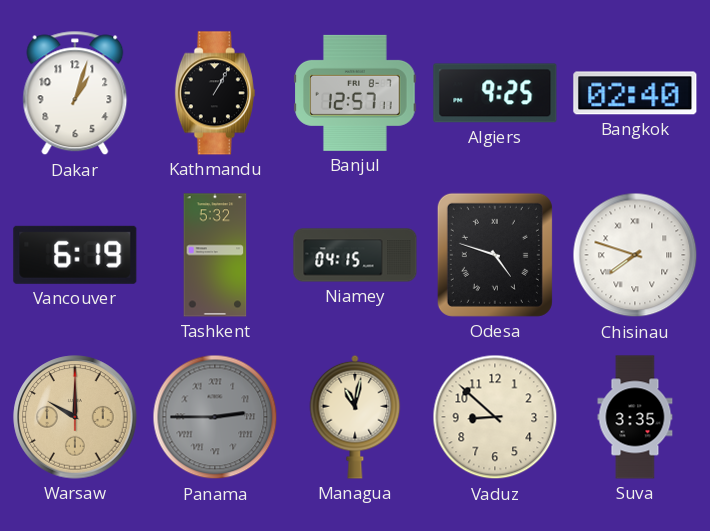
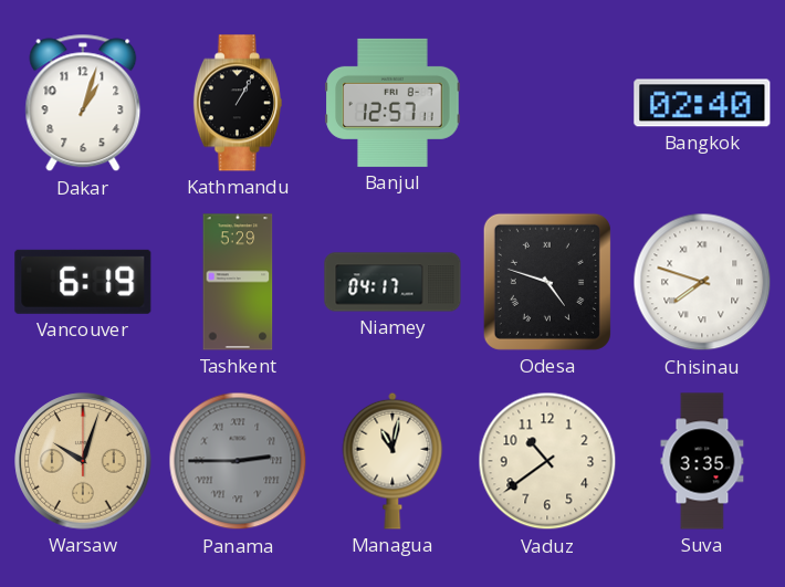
Algiers: 9:25 -> none (495, 93)
Tashkent: 5:32 -> 5:29 (238, 282)
Niamey: 04:15 -> 04:17 (393, 282)
Warsaw: 10:00 -> 10:03 (83, 461)
Vaduz: 8:52 -> 10:39 (547, 461)
